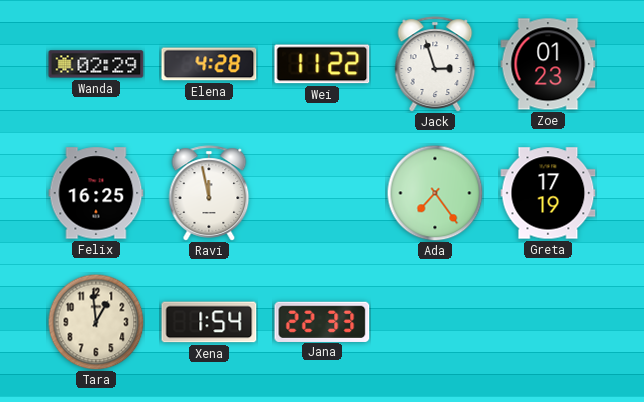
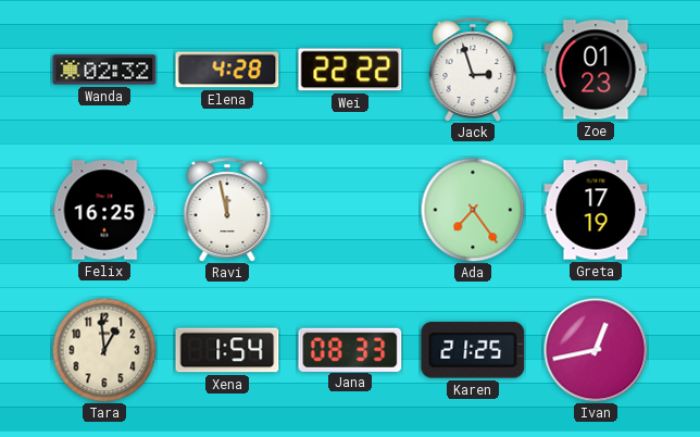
Wanda: 02:29 -> 02:32 (104, 70)
Wei: 11:22 -> 22:22 (350, 70)
Jana: 22:33 -> 08:33 (350, 349)
Karen: none -> 21:25 (473, 350)
Ivan: none -> 12:43 (596, 350)
